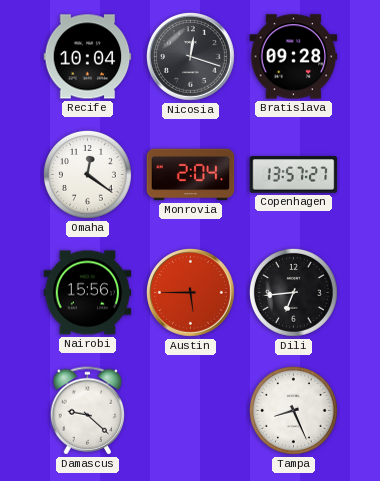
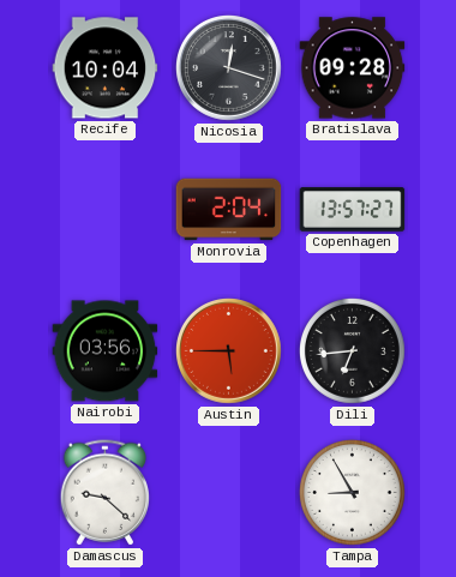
Omaha: 12:21 -> none (88, 175)
Nairobi: 15:56 -> 03:56 (106, 351)
Tampa: 8:26 -> 8:55 (353, 493)
